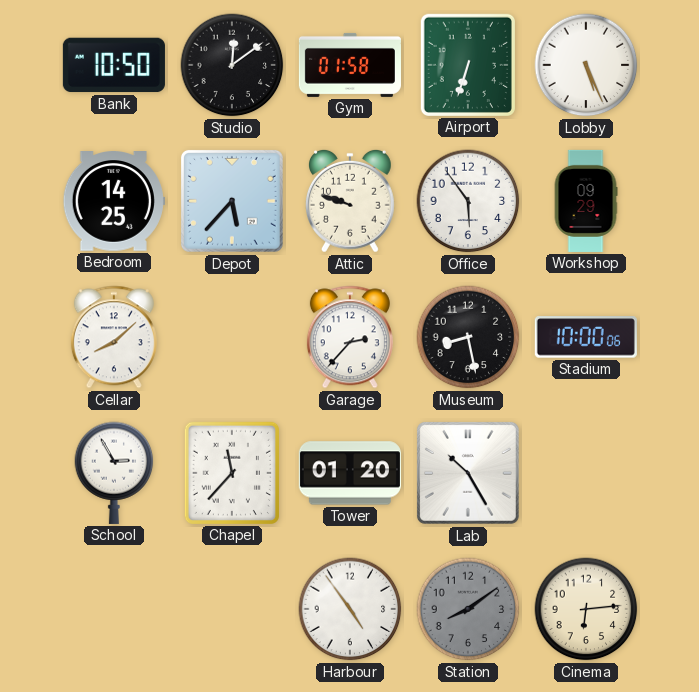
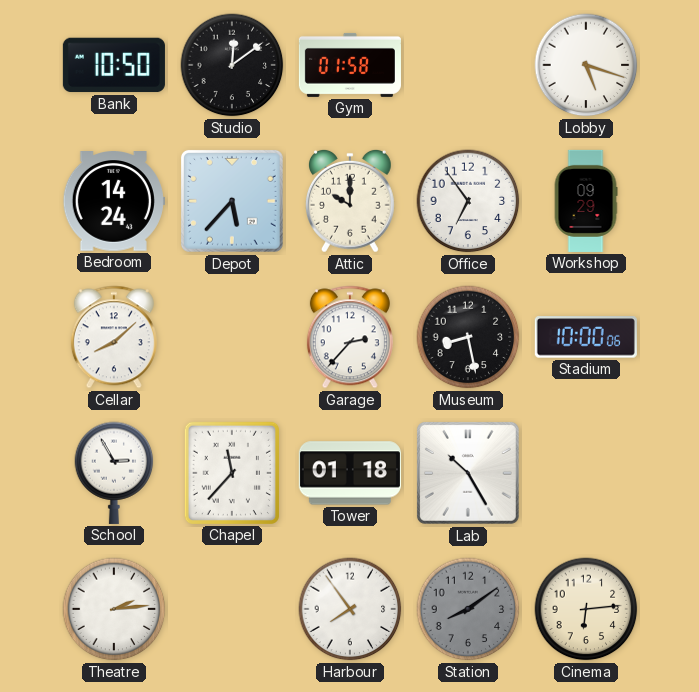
Airport: 6:33 -> none (468, 65)
Lobby: 5:26 -> 5:18 (586, 65)
Bedroom: 14:25 -> 14:24 (114, 201)
Attic: 9:48 -> 10:00 (350, 201)
Office: 5:54 -> 6:54 (468, 201)
Tower: 01:20 -> 01:18 (350, 473)
Theatre: none -> 2:14 (114, 609)
Harbour: 4:54 -> 7:54 (350, 609)
